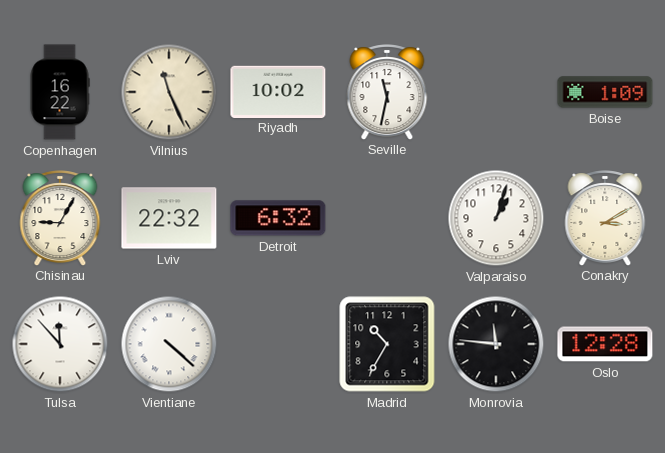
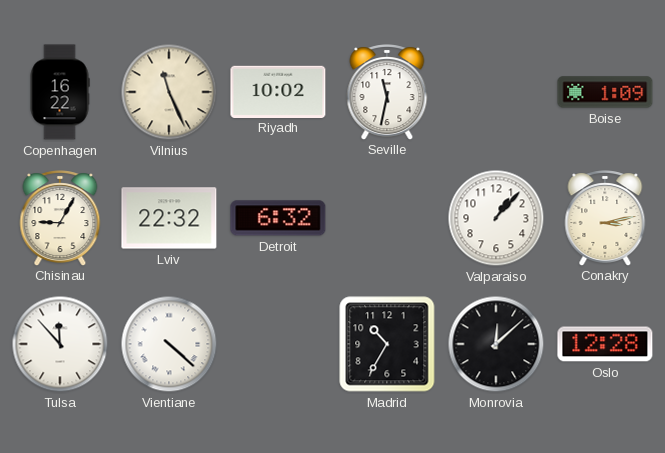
Valparaiso: 1:03 -> 1:07 (496, 218)
Conakry: 3:10 -> 3:13 (605, 218)
Monrovia: 11:46 -> 12:08 (496, 344)
